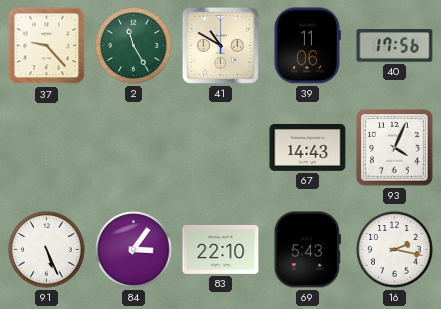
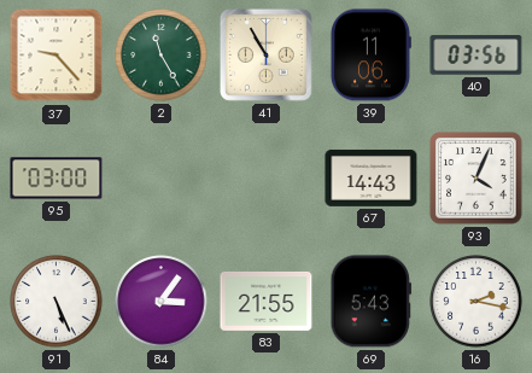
41: 10:50 -> 10:55 (265, 54)
40: 17:56 -> 03:56 (477, 56)
95: none -> 03:00 (57, 179)
83: 22:10 -> 21:55 (267, 301)
